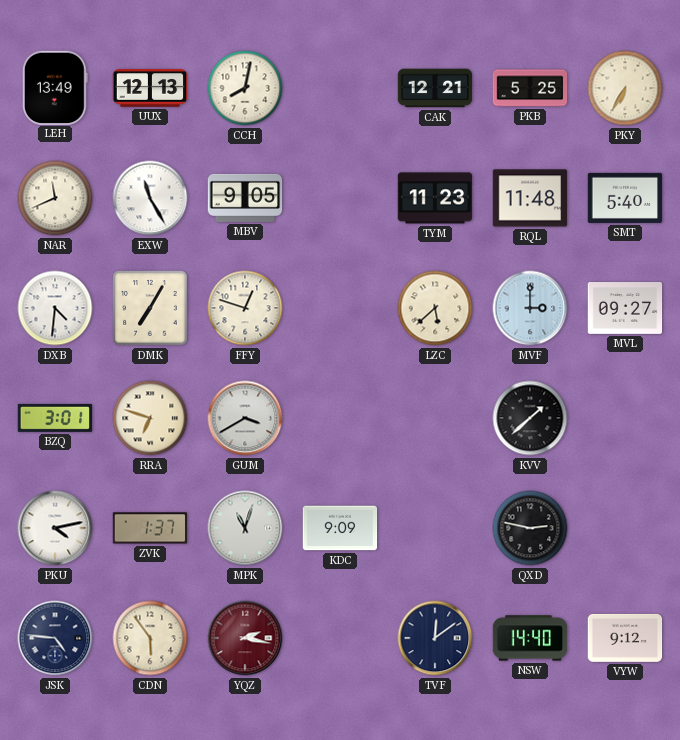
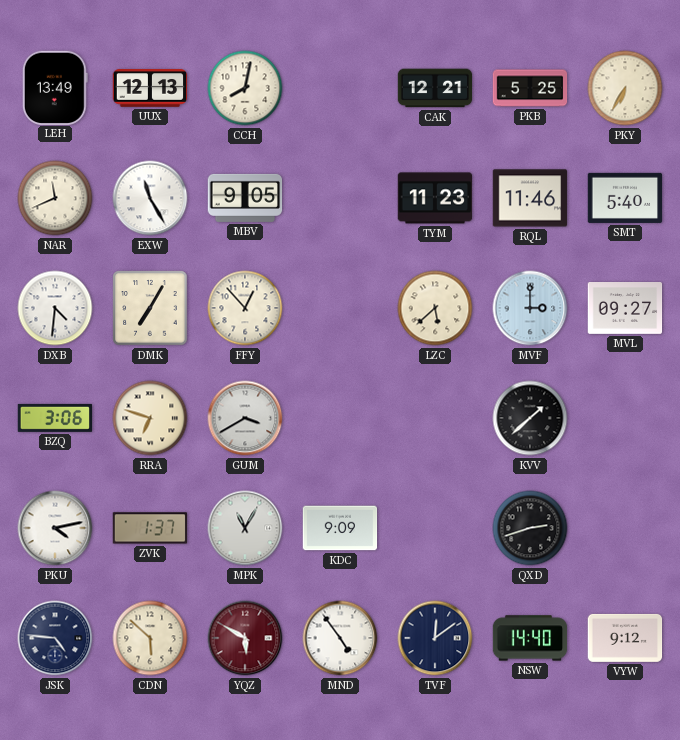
RQL: 11:48 -> 11:46 (530, 198)
FFY: 12:48 -> 12:53 (245, 308)
BZQ: 3:01 -> 3:06 (55, 418)
MPK: 11:03 -> 11:05 (245, 528)
QXD: 2:47 -> 2:42 (530, 528)
CDN: 5:54 -> 5:52 (150, 638)
YQZ: 2:17 -> 5:50 (245, 638)
MND: none -> 4:54 (340, 638)
